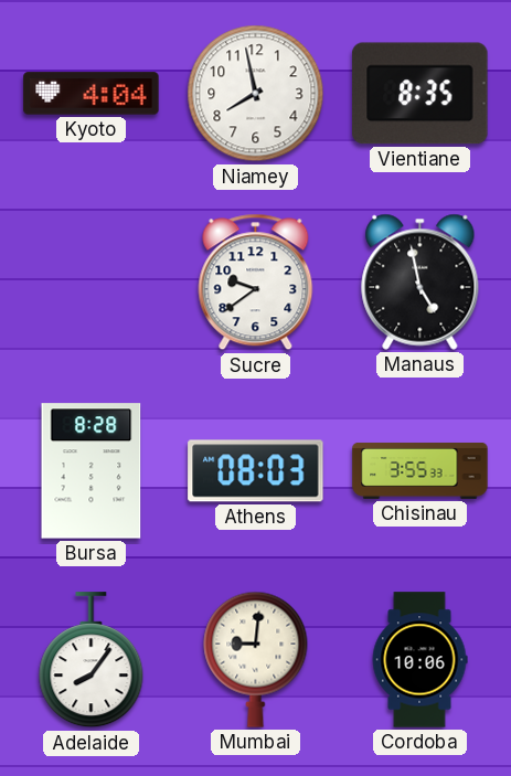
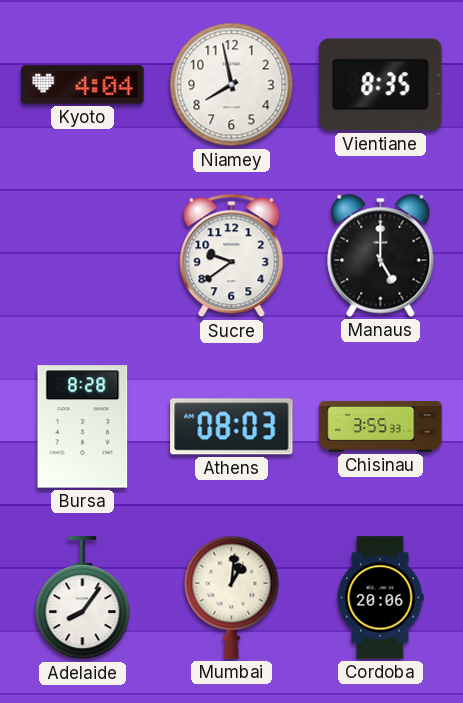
Manaus: 4:58 -> 5:00 (381, 255)
Mumbai: 9:01 -> 1:01 (232, 597)
Cordoba: 10:06 -> 20:06 (380, 598)
